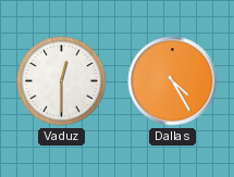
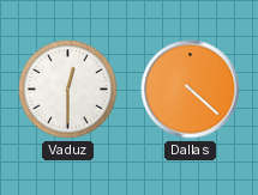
Dallas: 4:25 -> 4:22 (191, 90)
